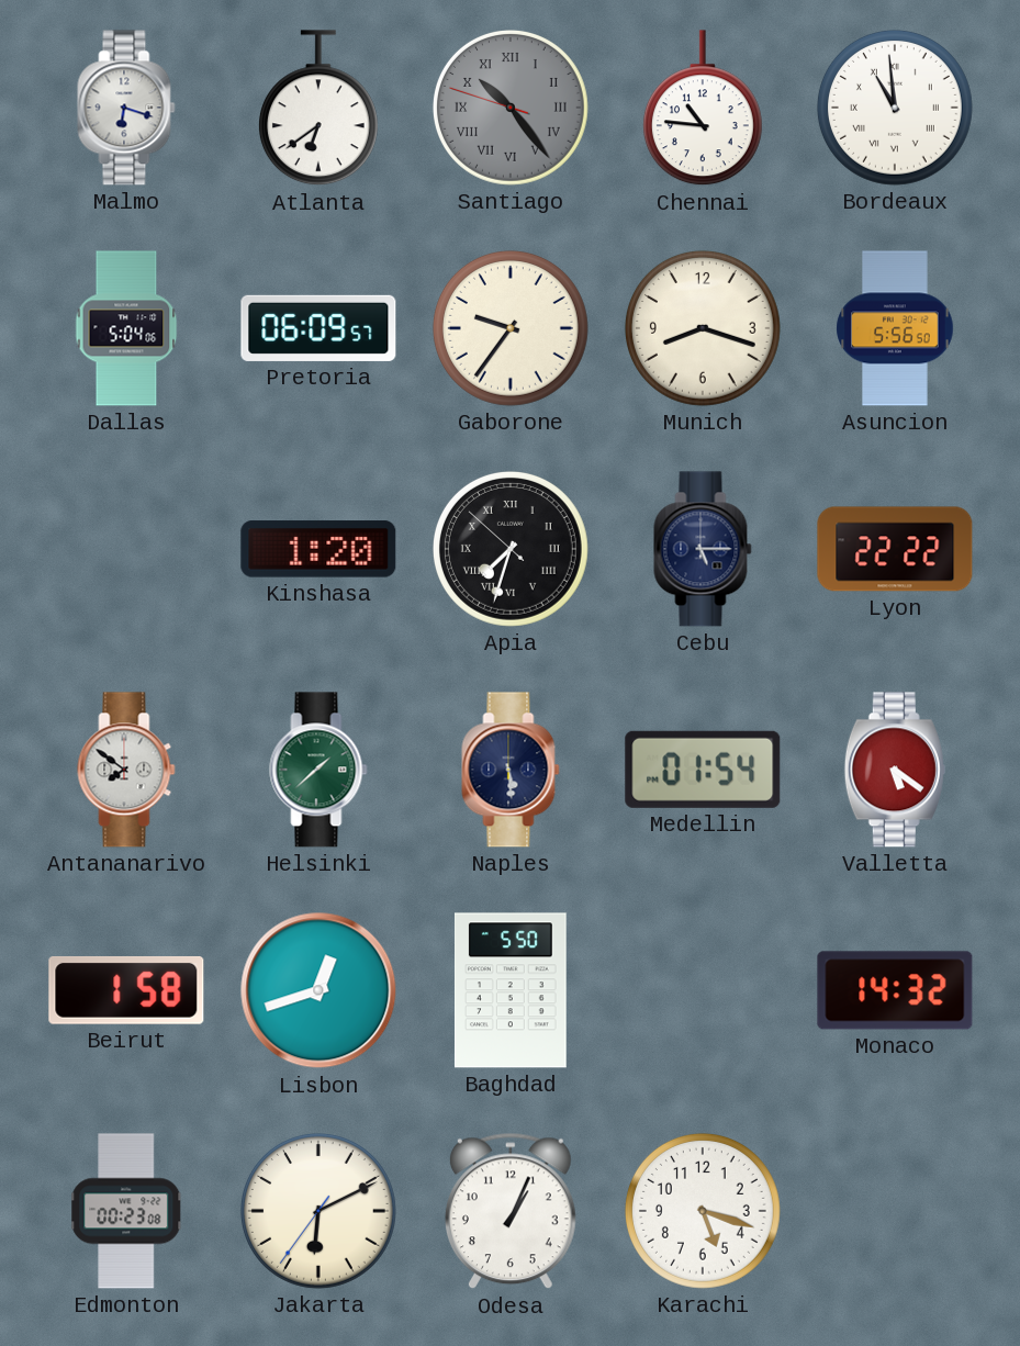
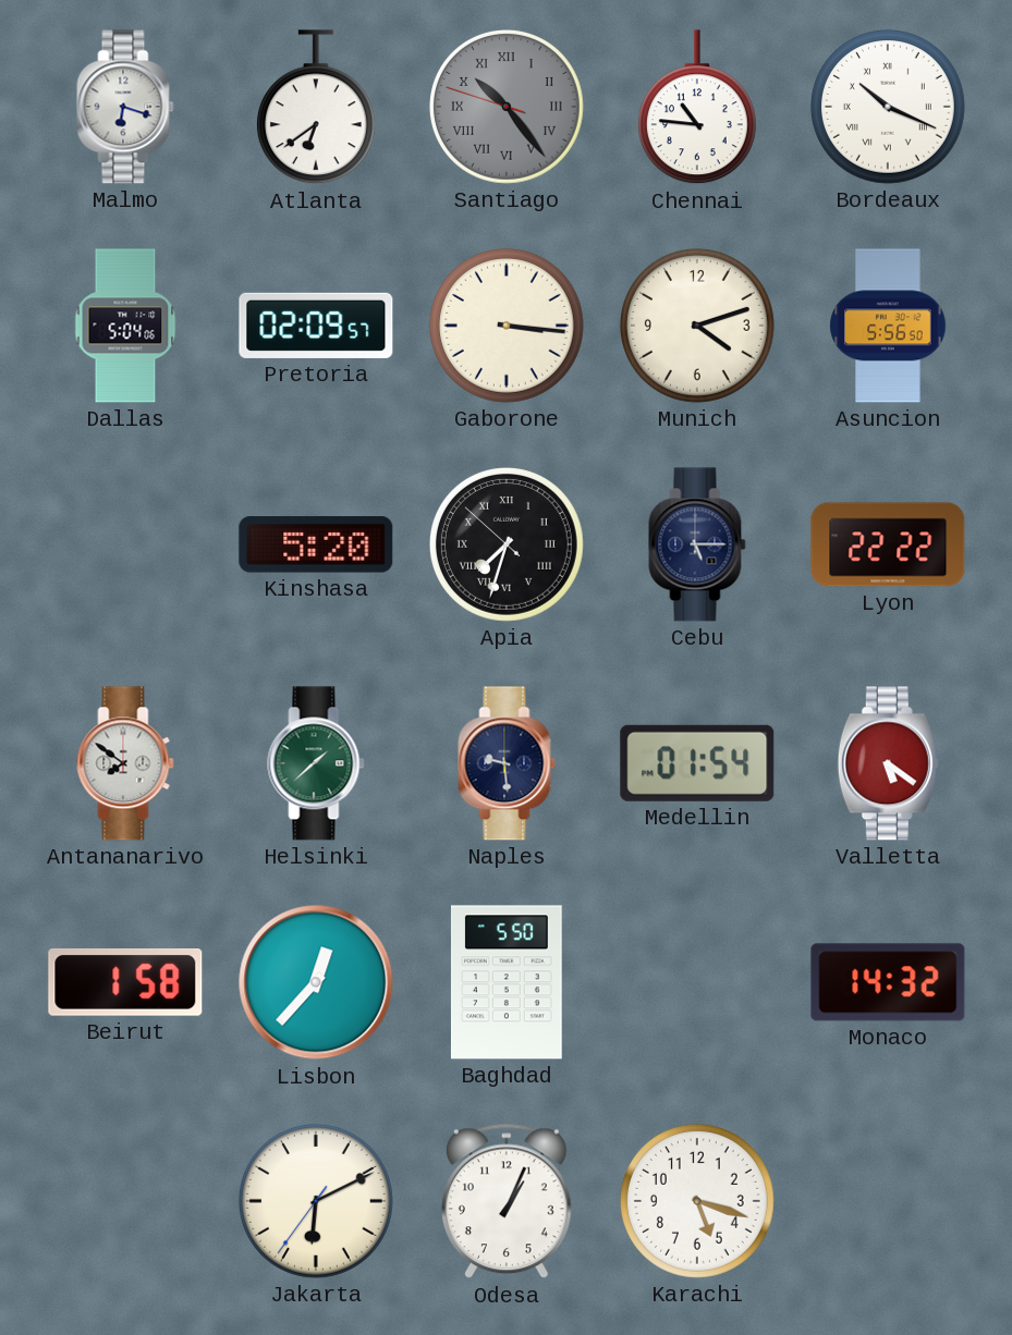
Bordeaux: 10:59 -> 10:19 (888, 107)
Pretoria: 06:09 -> 02:09 (316, 326)
Gaborone: 9:36 -> 3:16 (507, 326)
Munich: 8:18 -> 4:12 (697, 326)
Kinshasa: 1:20 -> 5:20 (316, 544)
Naples: 5:29 -> 9:29 (507, 763)
Lisbon: 12:42 -> 12:37 (316, 982)
Edmonton: 00:23 -> none (126, 1211)
